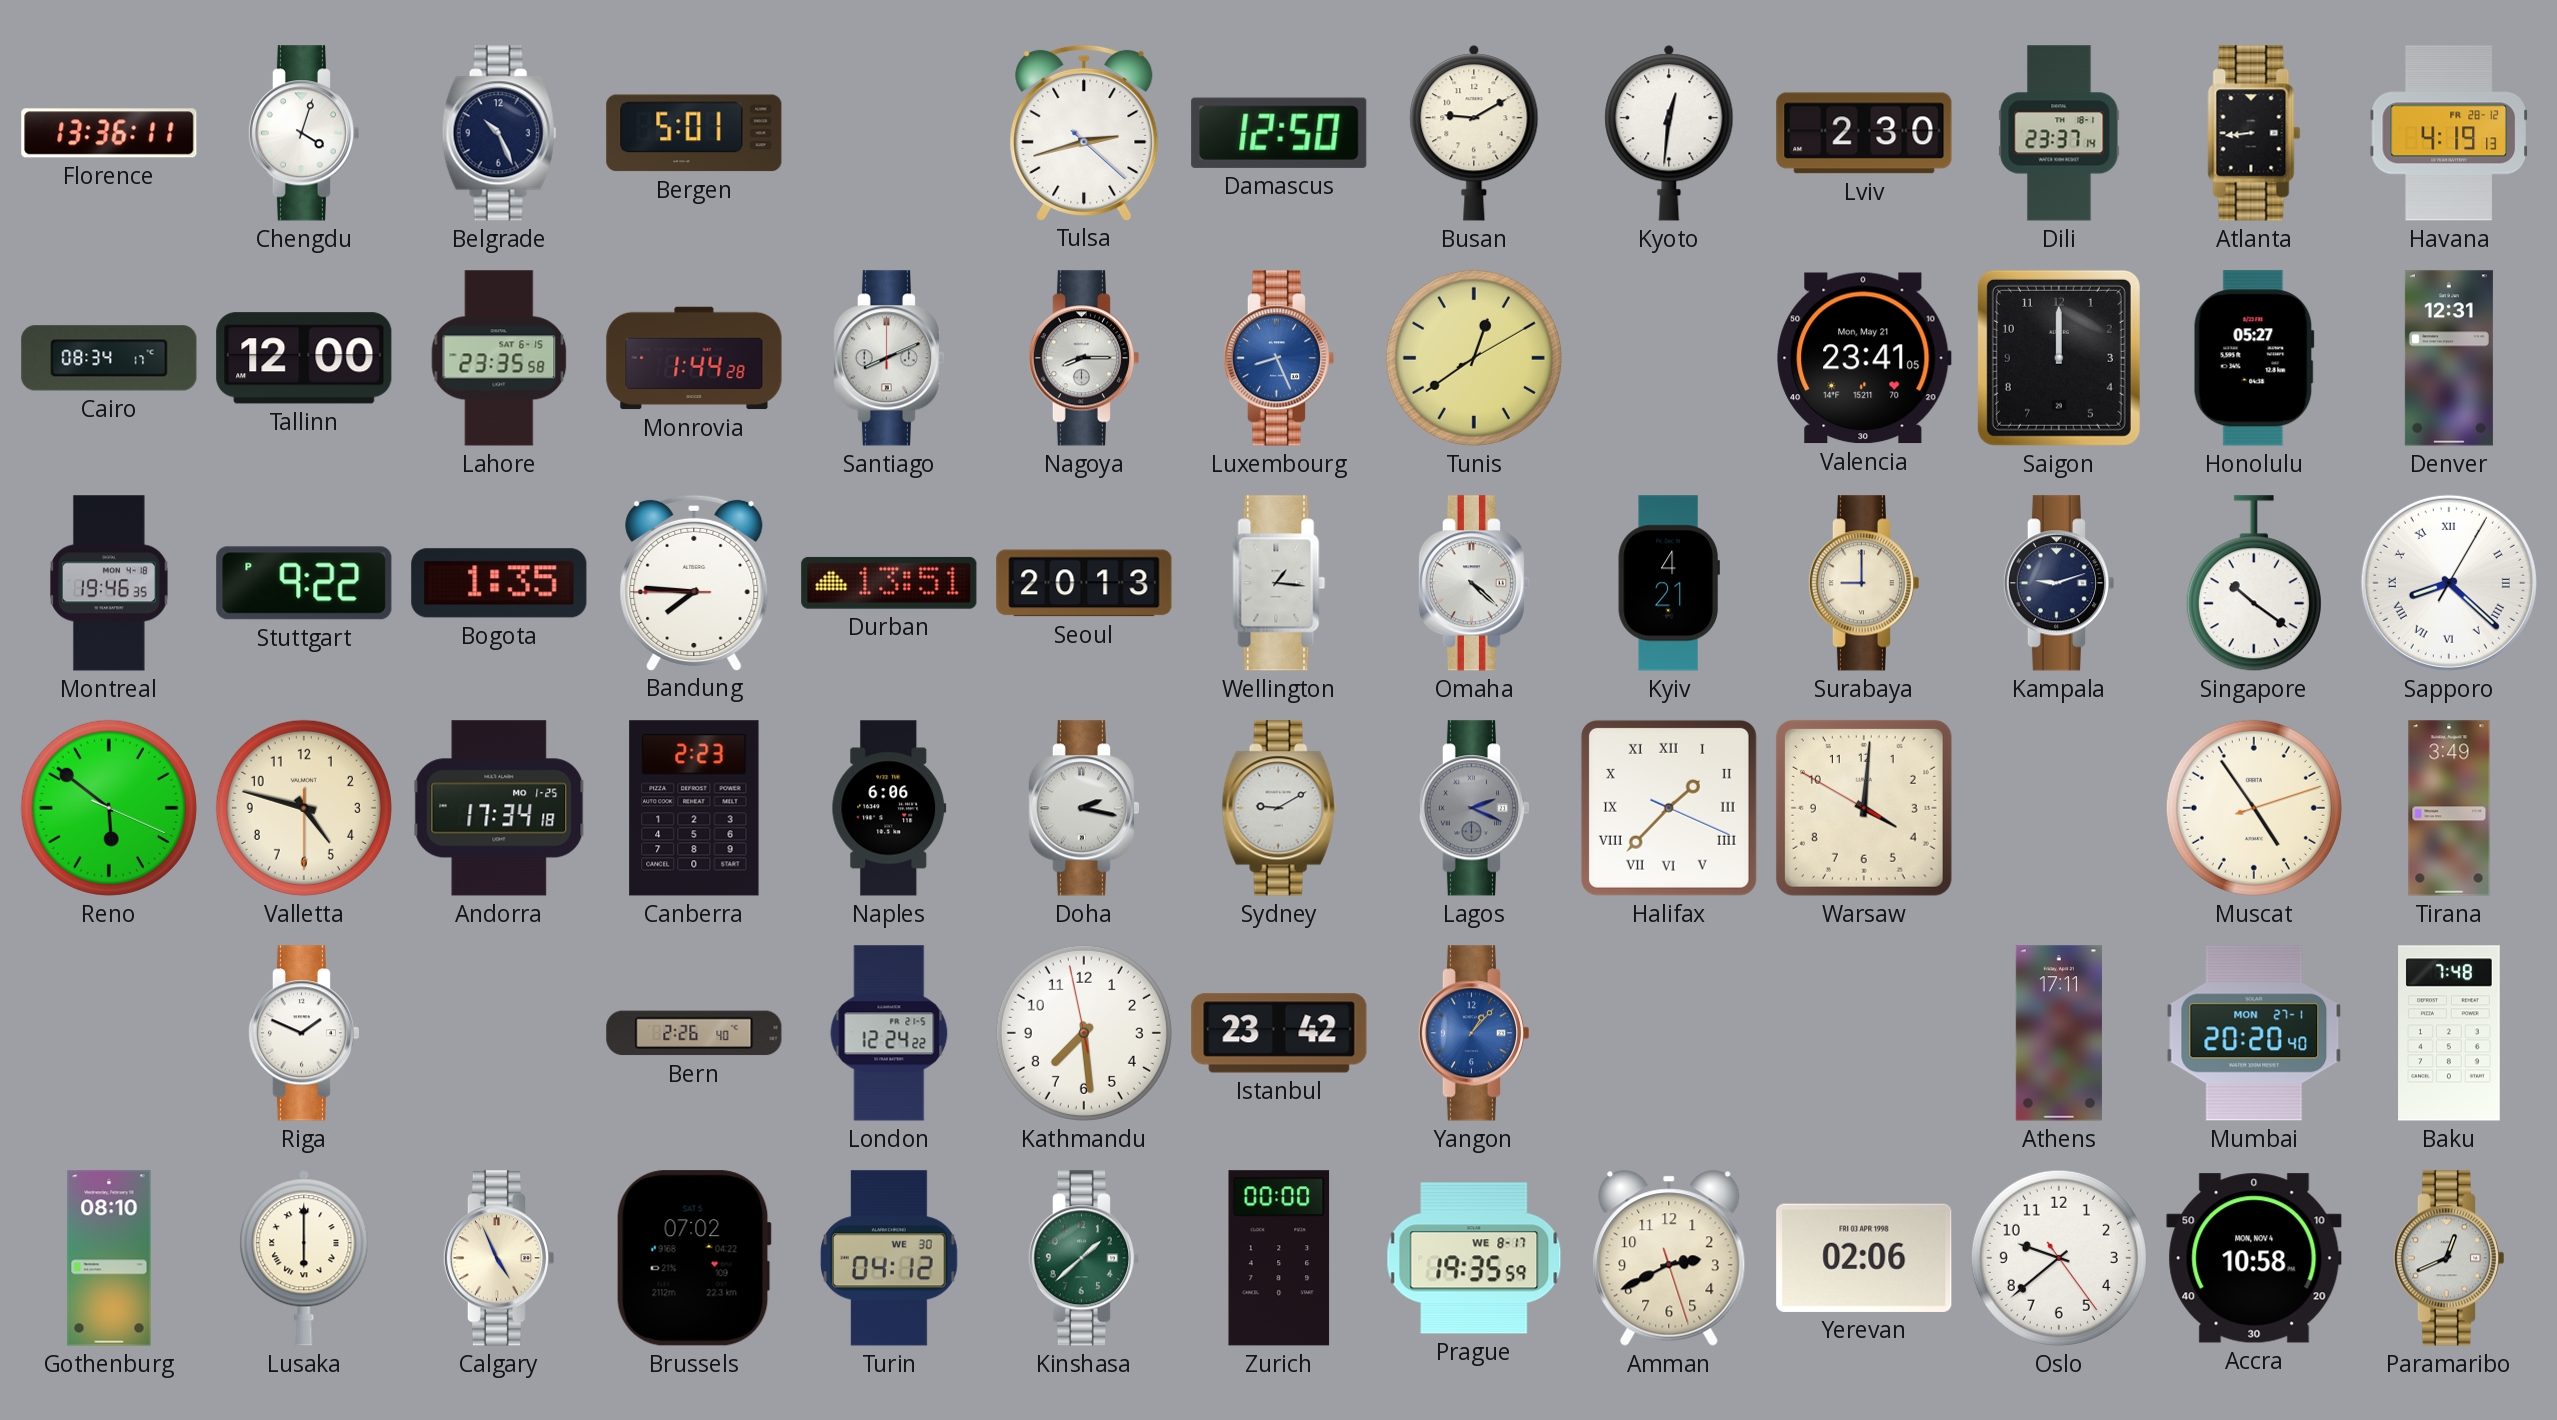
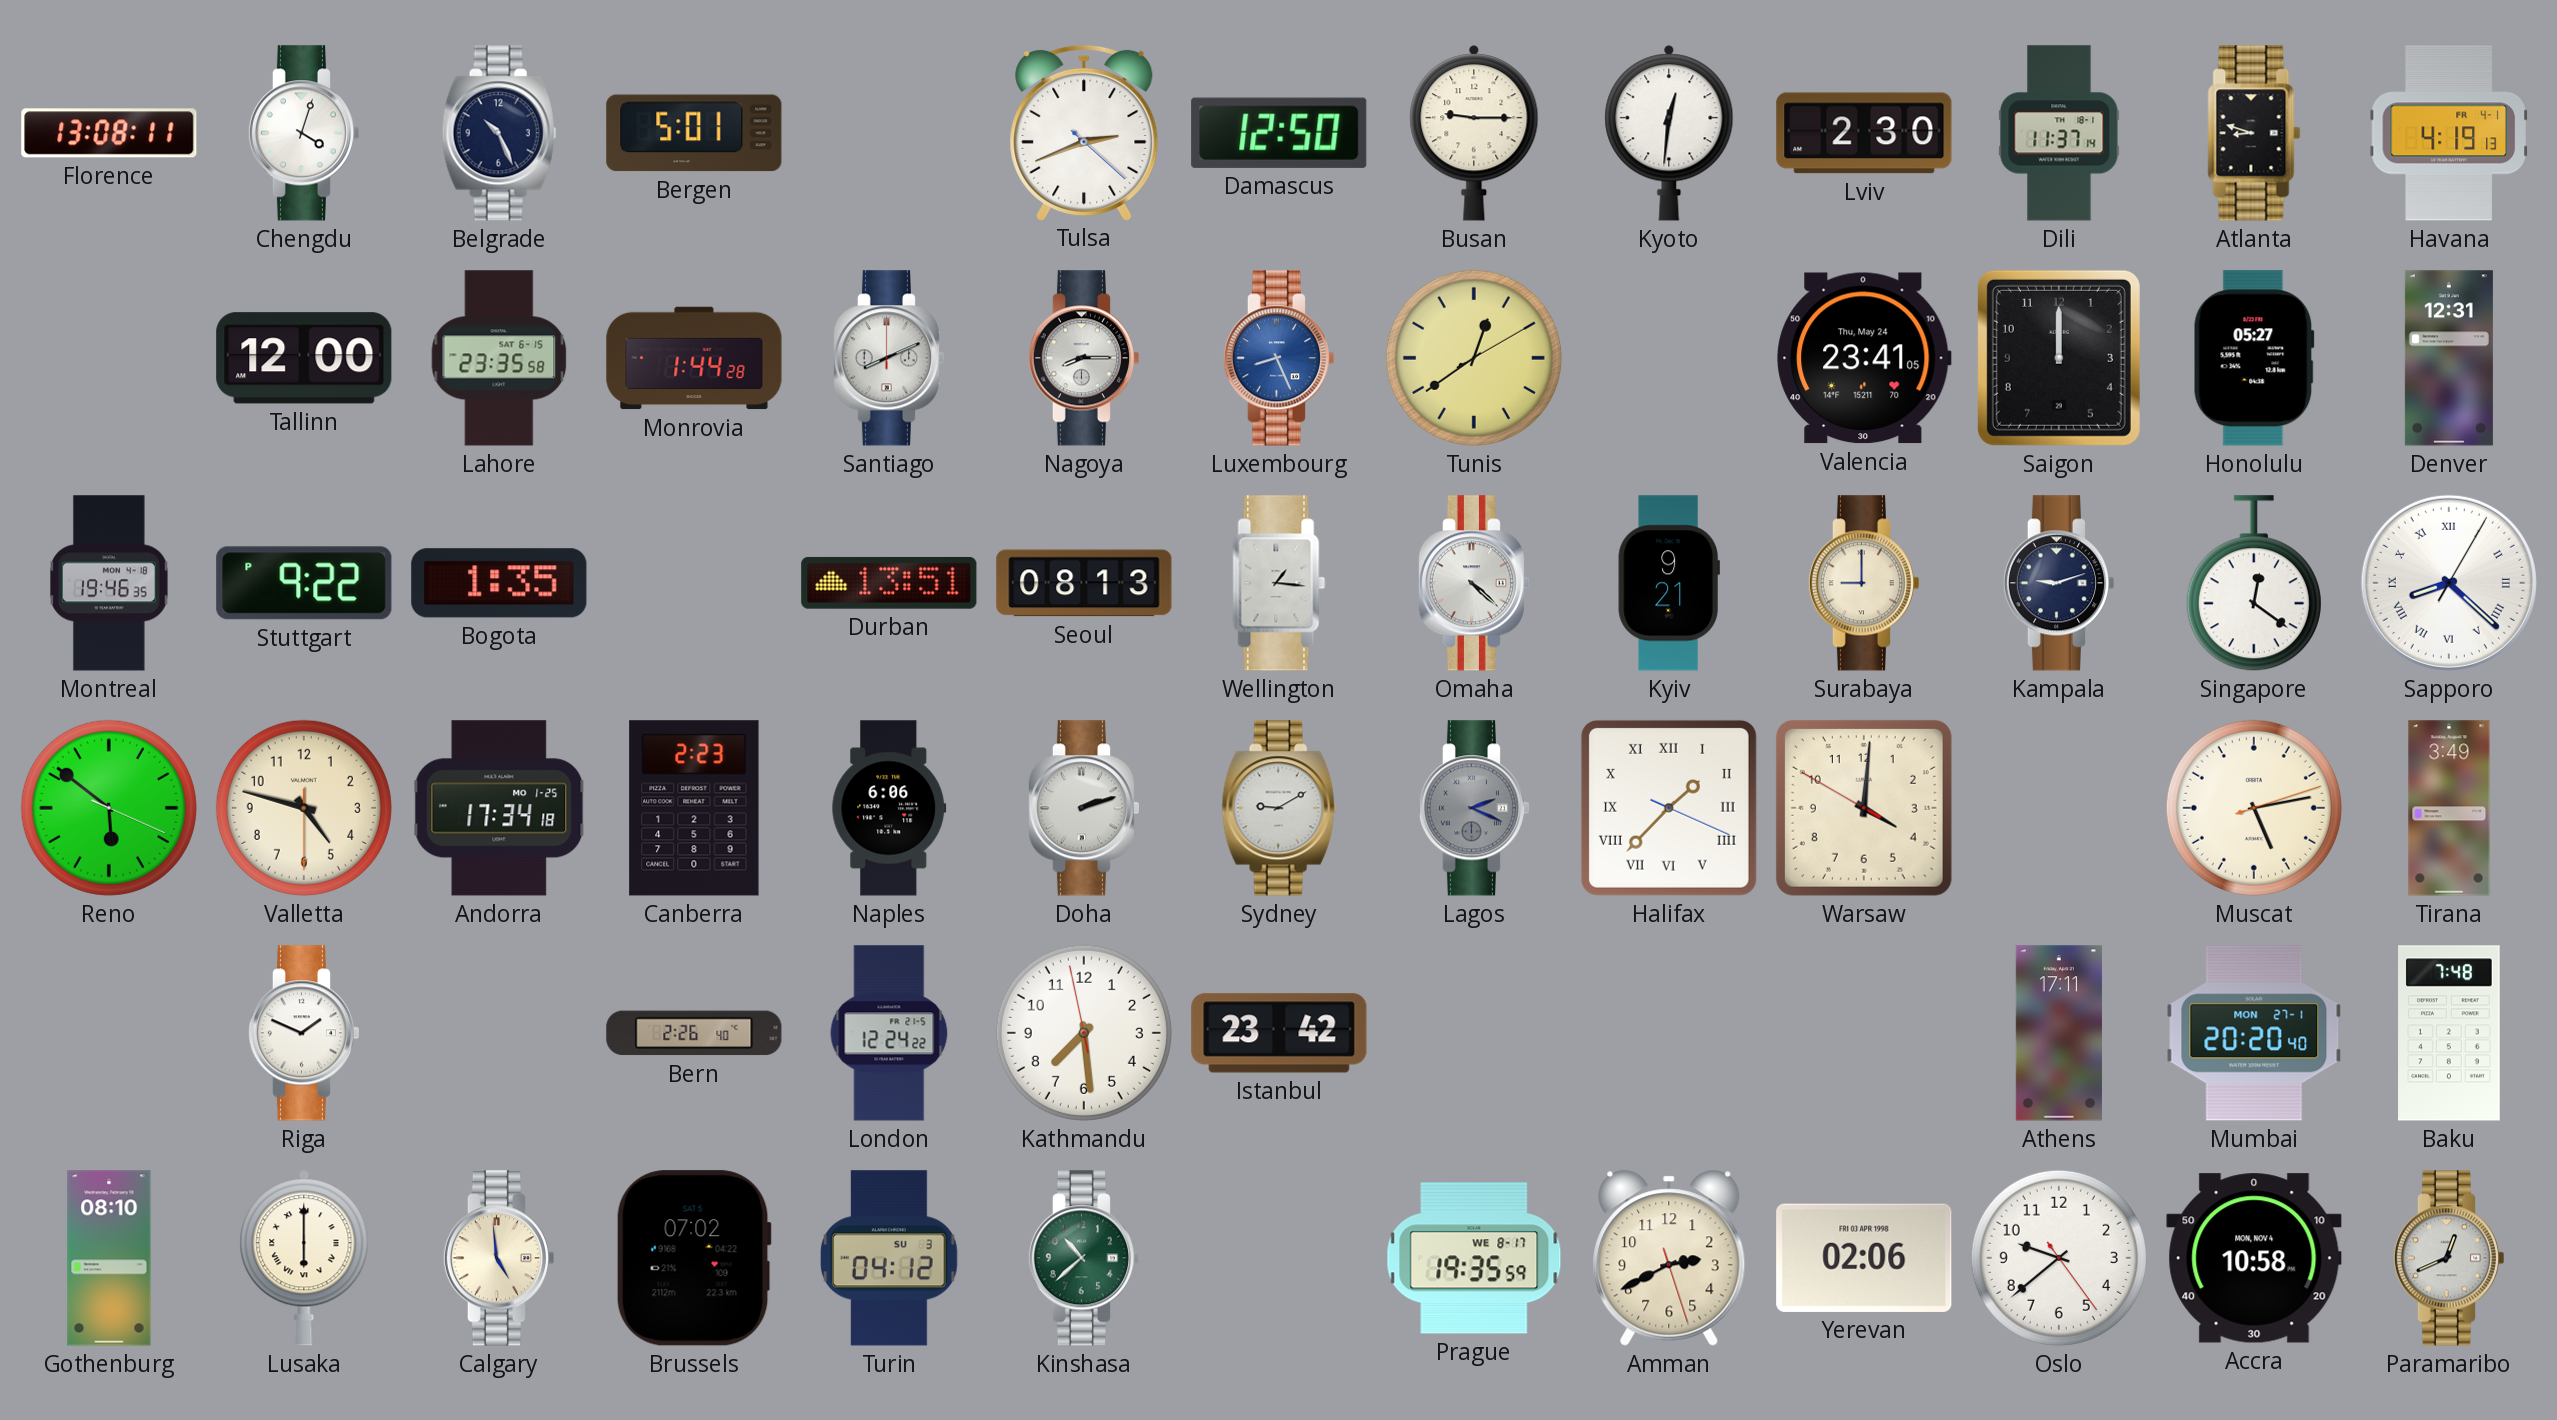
Florence: 13:36 -> 13:08 (109, 133)
Tulsa: 2:42 -> 2:41 (1084, 132)
Busan: 9:10 -> 9:15 (1474, 133)
Dili: 23:37 -> 11:37 (2059, 133)
Atlanta: 8:44 -> 8:48 (2254, 133)
Havana date: FR 28-12 -> FR 4-1 (2448, 133)
Cairo: 08:34 -> none (109, 358)
Valencia date: Mon, May 21 -> Thu, May 24 (1864, 358)
Bandung: 7:45 -> none (694, 582)
Seoul: 20:13 -> 08:13 (1084, 583)
Kyiv: 4:21 -> 9:21 (1669, 583)
Singapore: 10:21 -> 12:21 (2254, 584)
Doha: 2:17 -> 2:12 (1083, 808)
Muscat: 4:54 -> 5:13 (2254, 808)
Yangon: 1:07 -> none (1473, 1033)
Calgary: 4:56 -> 4:59 (498, 1258)
Turin date: WE 30 -> SU 3 (889, 1258)
Kinshasa: 1:38 -> 10:38 (1083, 1258)
Zurich: 00:00 -> none (1279, 1258)
